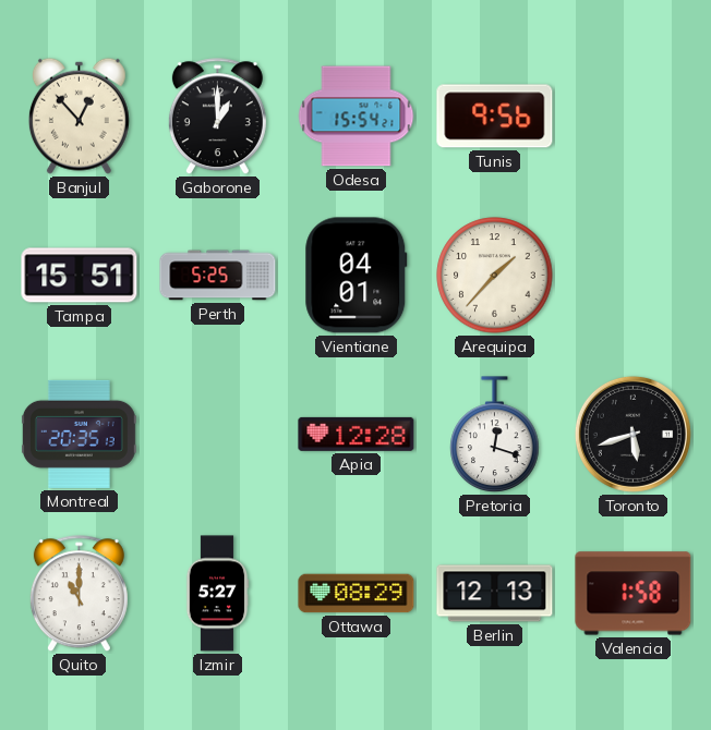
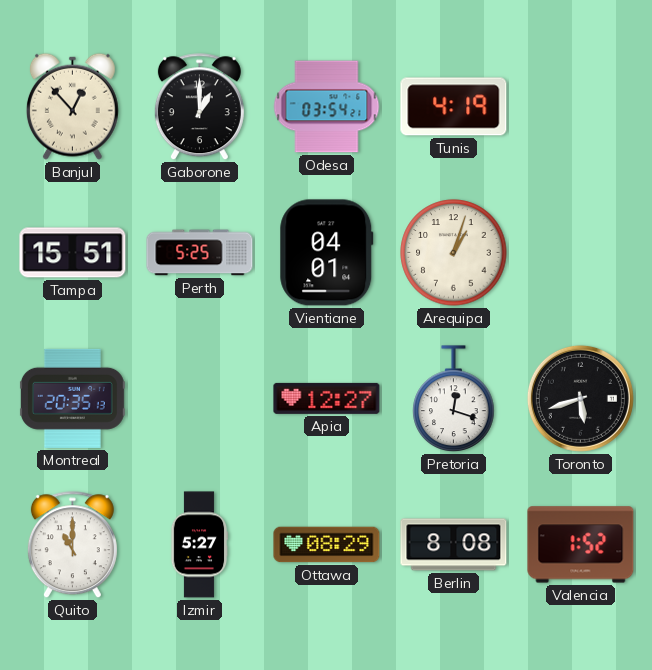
Odesa: 15:54 -> 03:54 (327, 107)
Tunis: 9:56 -> 4:19 (454, 107)
Arequipa: 1:37 -> 1:03 (454, 253)
Apia: 12:28 -> 12:27 (327, 398)
Berlin: 12:13 -> 8:08 (454, 545)
Valencia: 1:58 -> 1:52 (581, 545)
